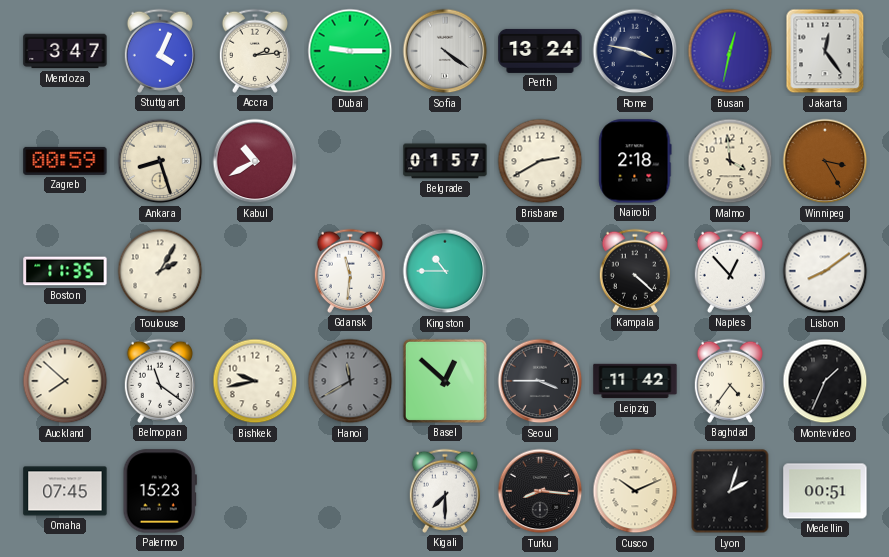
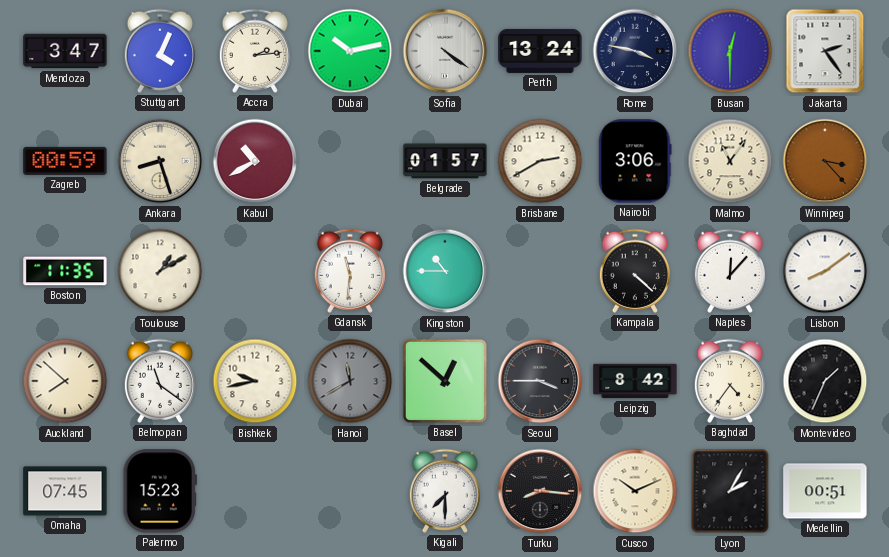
Dubai: 9:15 -> 10:13 (350, 51)
Busan: 12:32 -> 12:30 (730, 51)
Jakarta: 12:24 -> 2:24 (825, 51)
Nairobi: 2:18 -> 3:06 (635, 161)
Malmo: 3:59 -> 11:06 (730, 161)
Winnipeg: 3:25 -> 3:23 (825, 161)
Toulouse: 2:05 -> 1:10 (160, 271)
Naples: 12:53 -> 12:07 (730, 271)
Leipzig: 11:42 -> 8:42 (635, 381)
Lyon: 2:03 -> 2:05 (730, 491)
